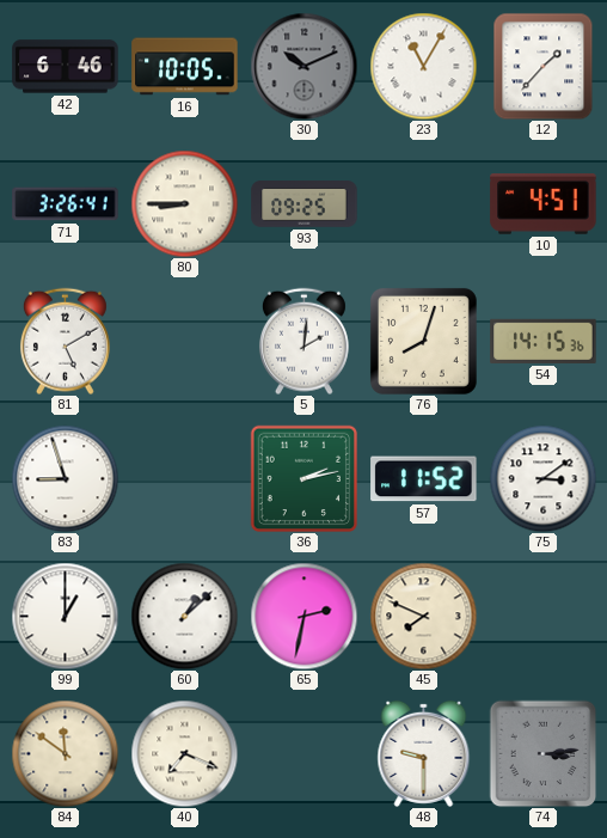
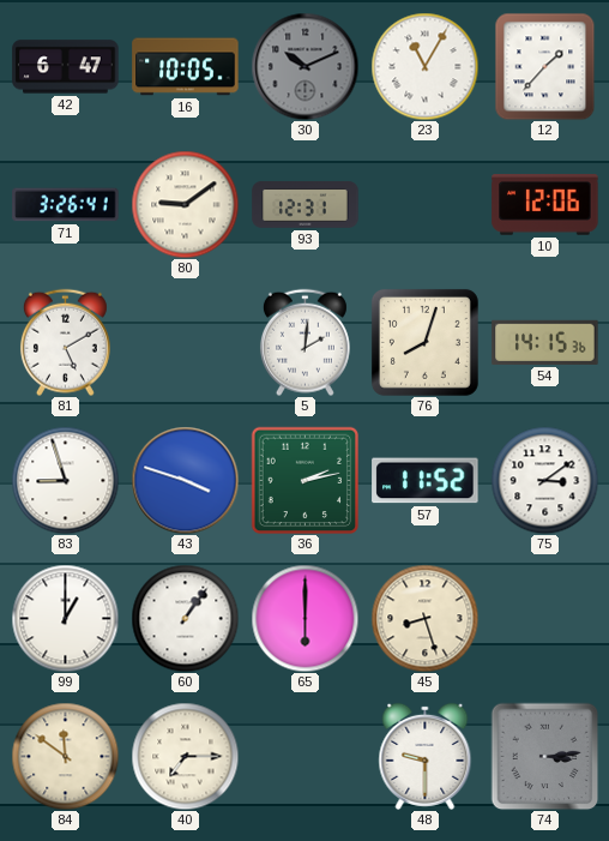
42: 6:46 -> 6:47 (66, 67)
80: 8:45 -> 9:09 (185, 204)
93: 09:25 -> 12:31 (306, 205)
10: 4:51 -> 12:06 (545, 205)
43: none -> 3:48 (185, 480)
60: 1:08 -> 1:06 (185, 618)
65: 2:32 -> 6:00 (304, 618)
45: 7:49 -> 8:27 (424, 618)
40: 7:19 -> 7:15 (185, 756)
